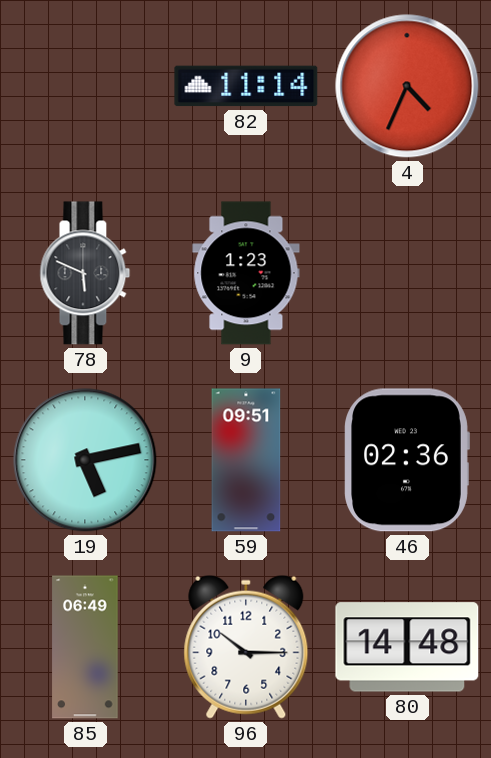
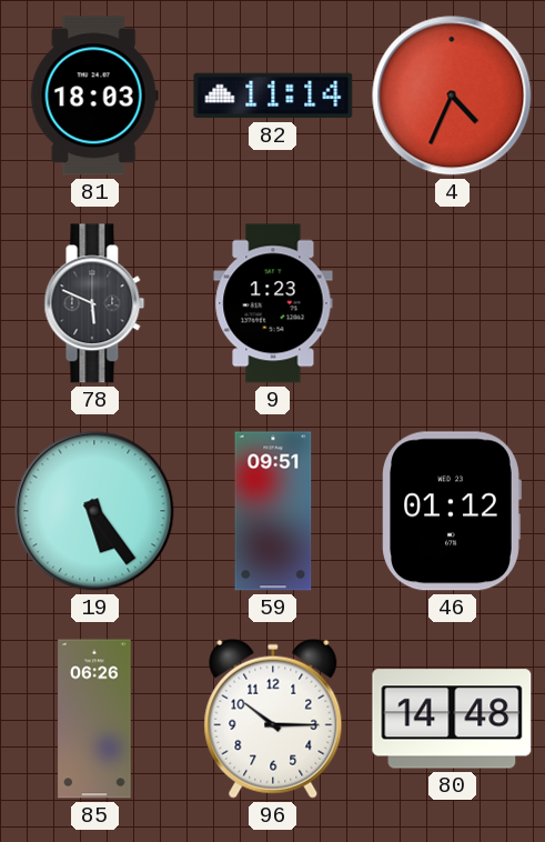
81: none -> 18:03 (94, 96)
19: 5:13 -> 5:24 (94, 511)
46: 02:36 -> 01:12 (452, 511)
85: 06:49 -> 06:26 (94, 719)
